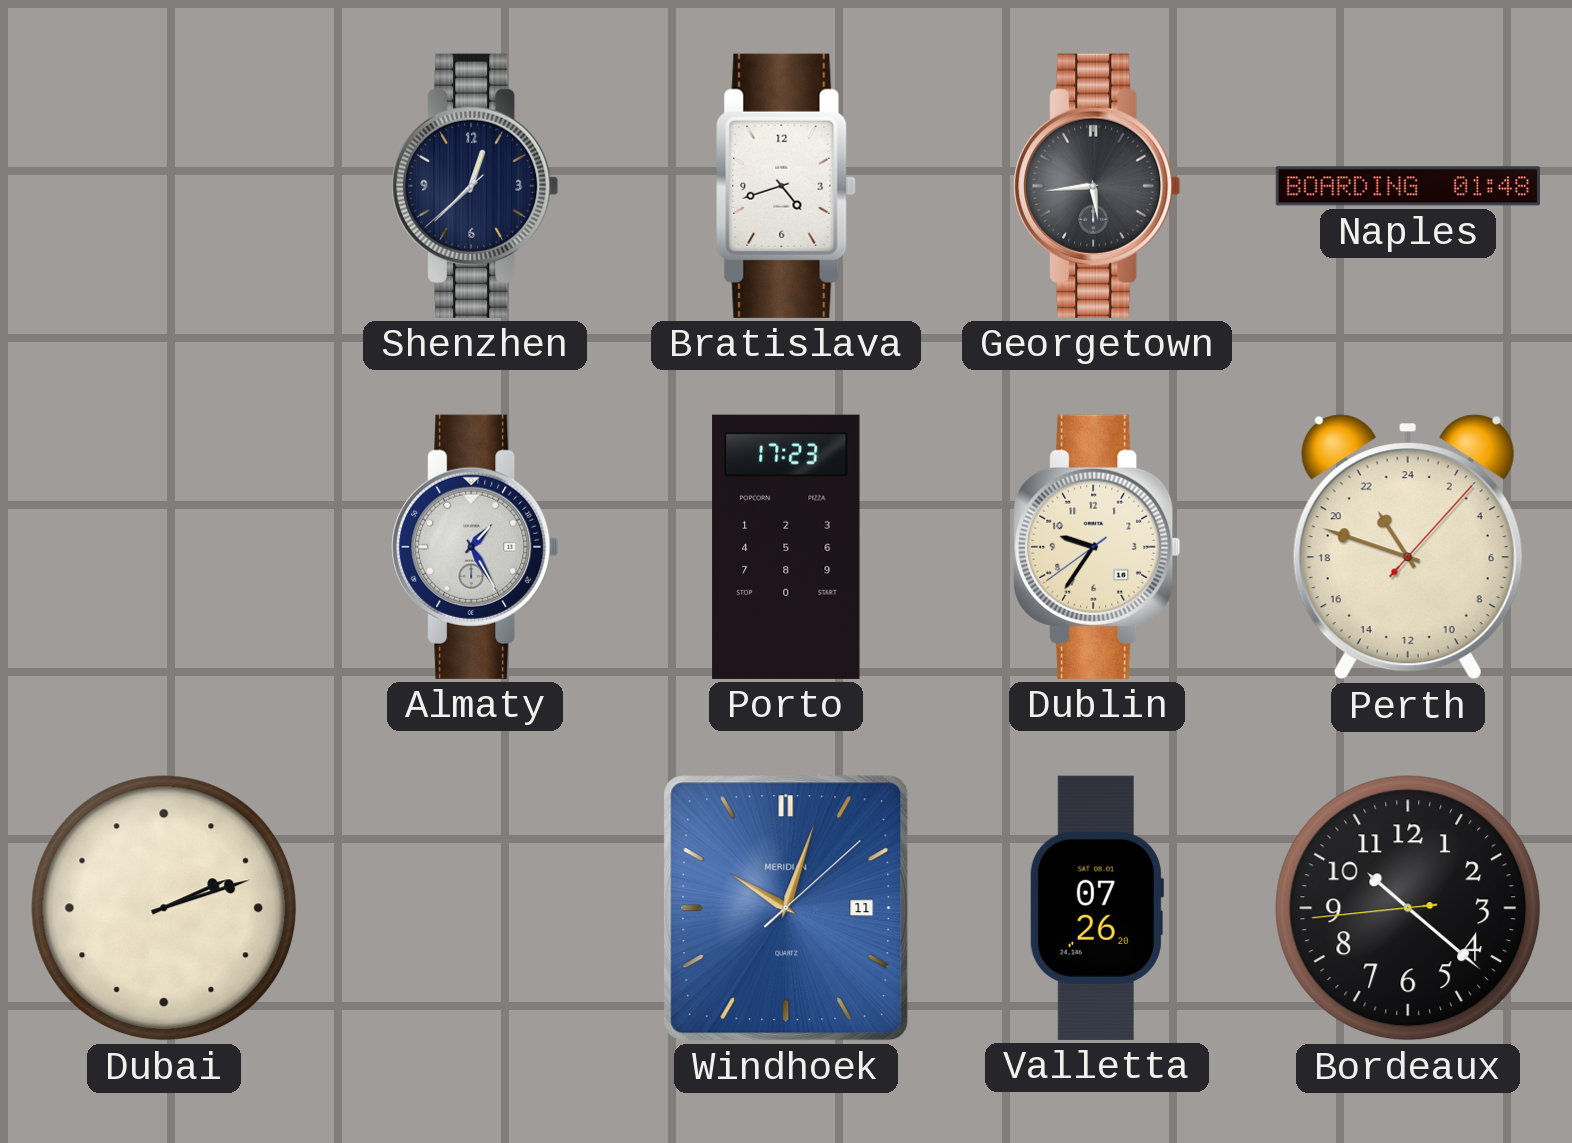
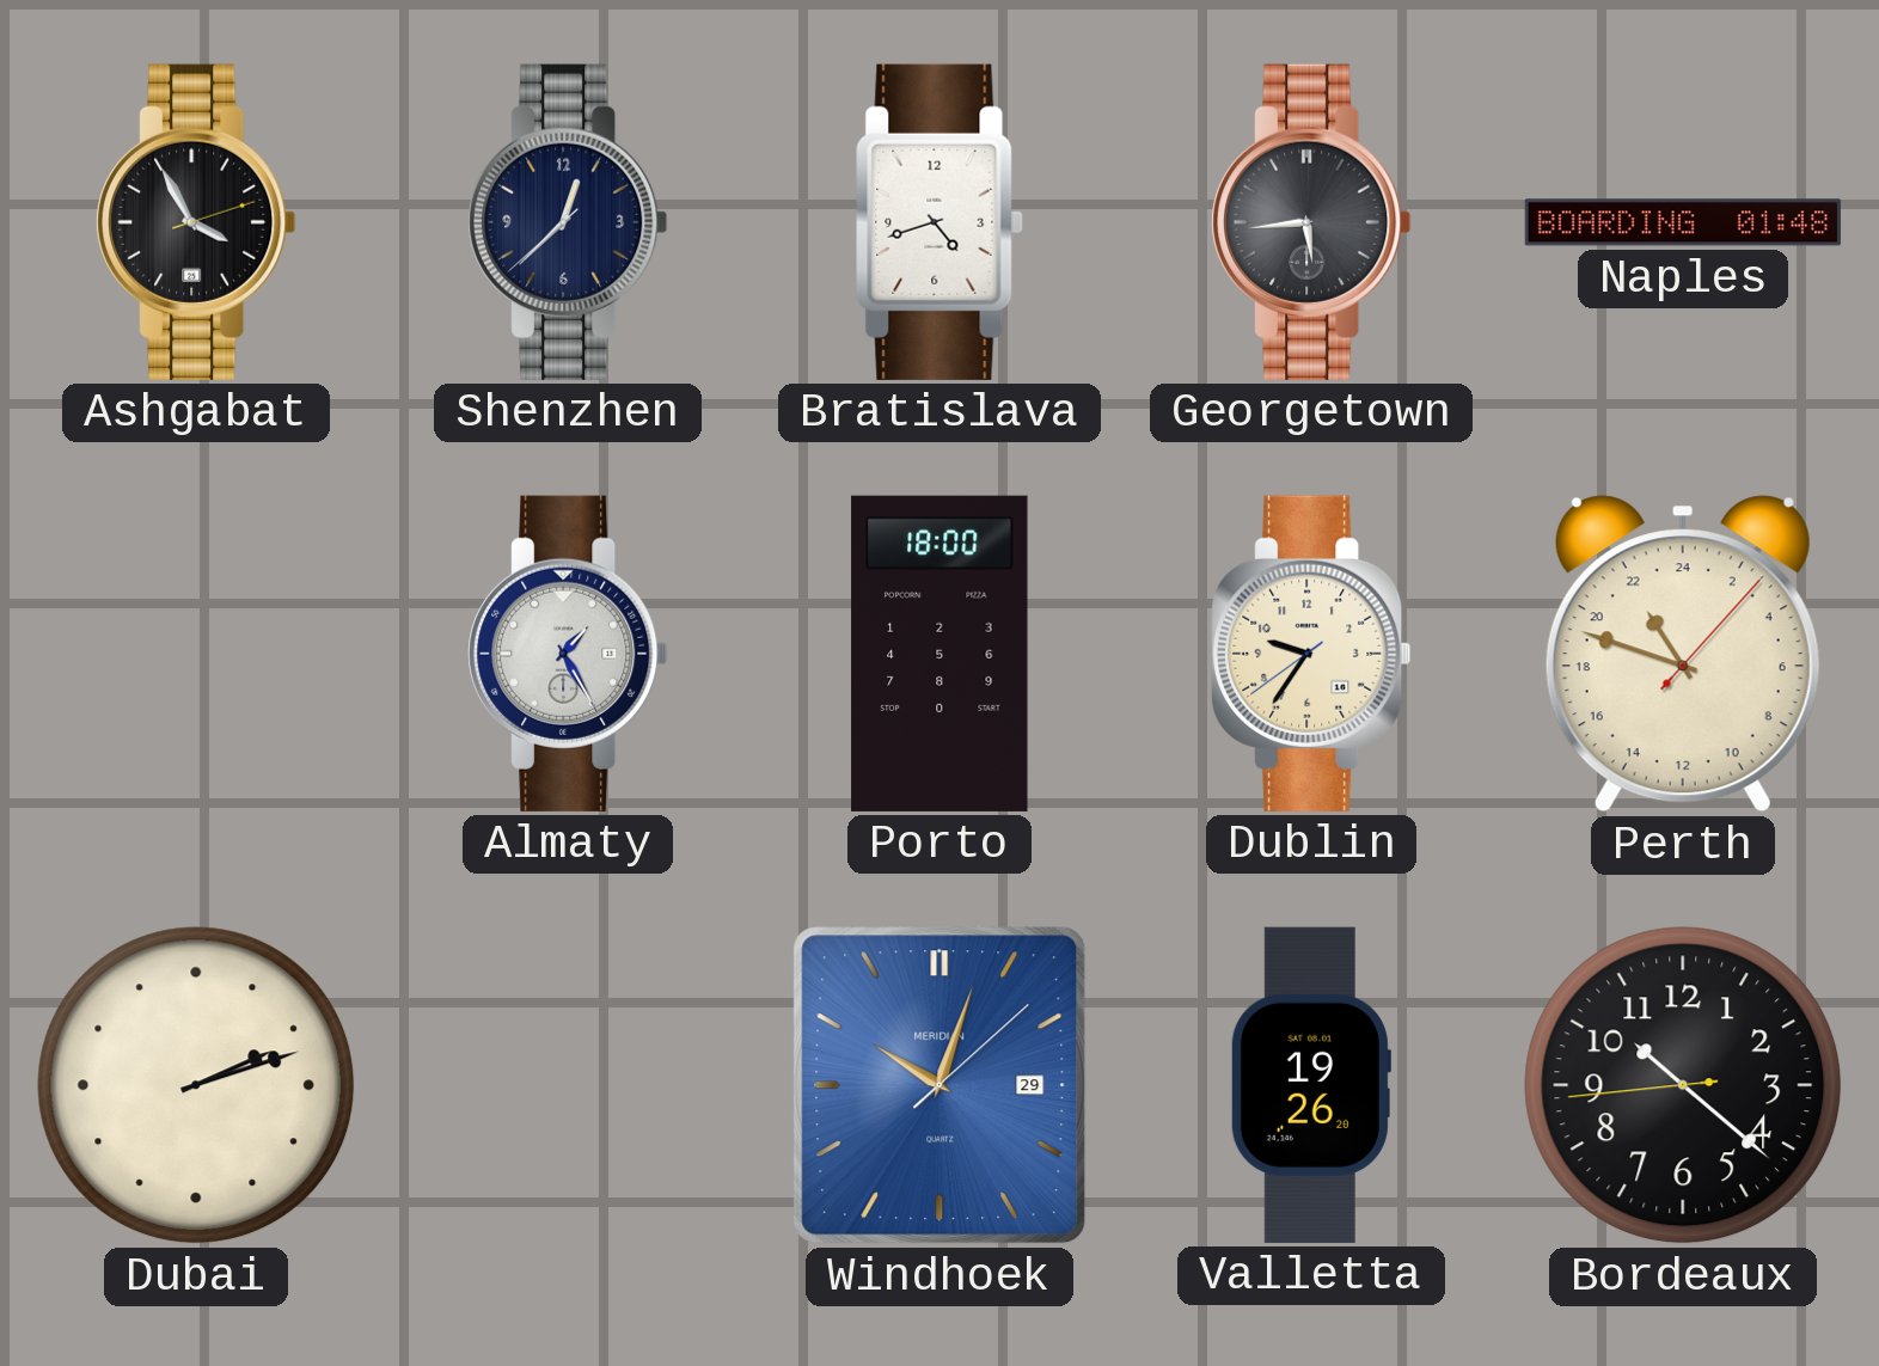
Ashgabat: none -> 3:55 (196, 222)
Porto: 17:23 -> 18:00 (939, 654)
Windhoek date: 11 -> 29 (939, 1085)
Valletta: 07:26 -> 19:26 (1310, 1085)
